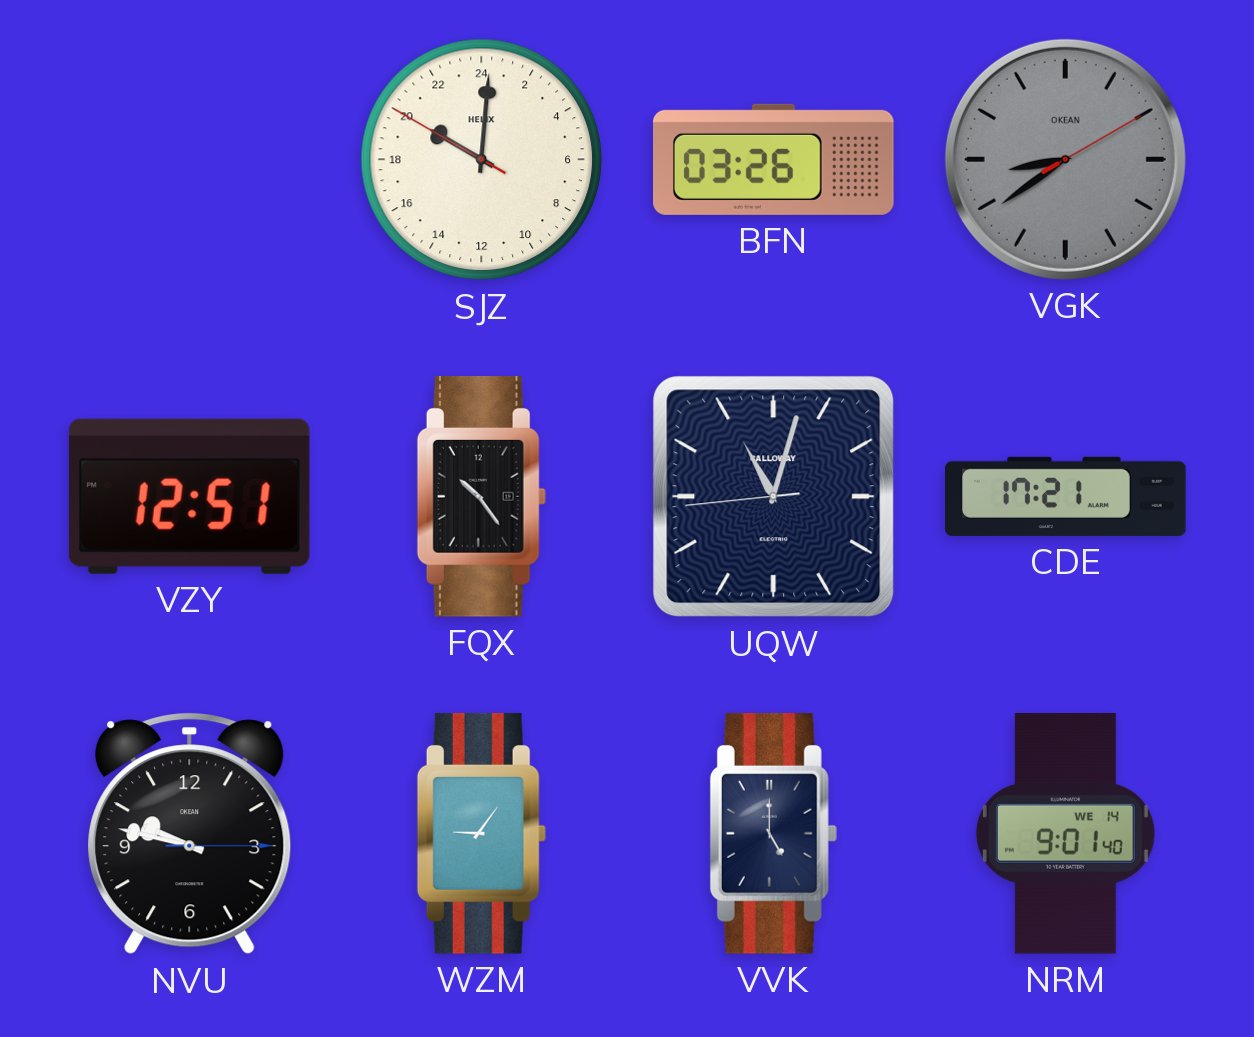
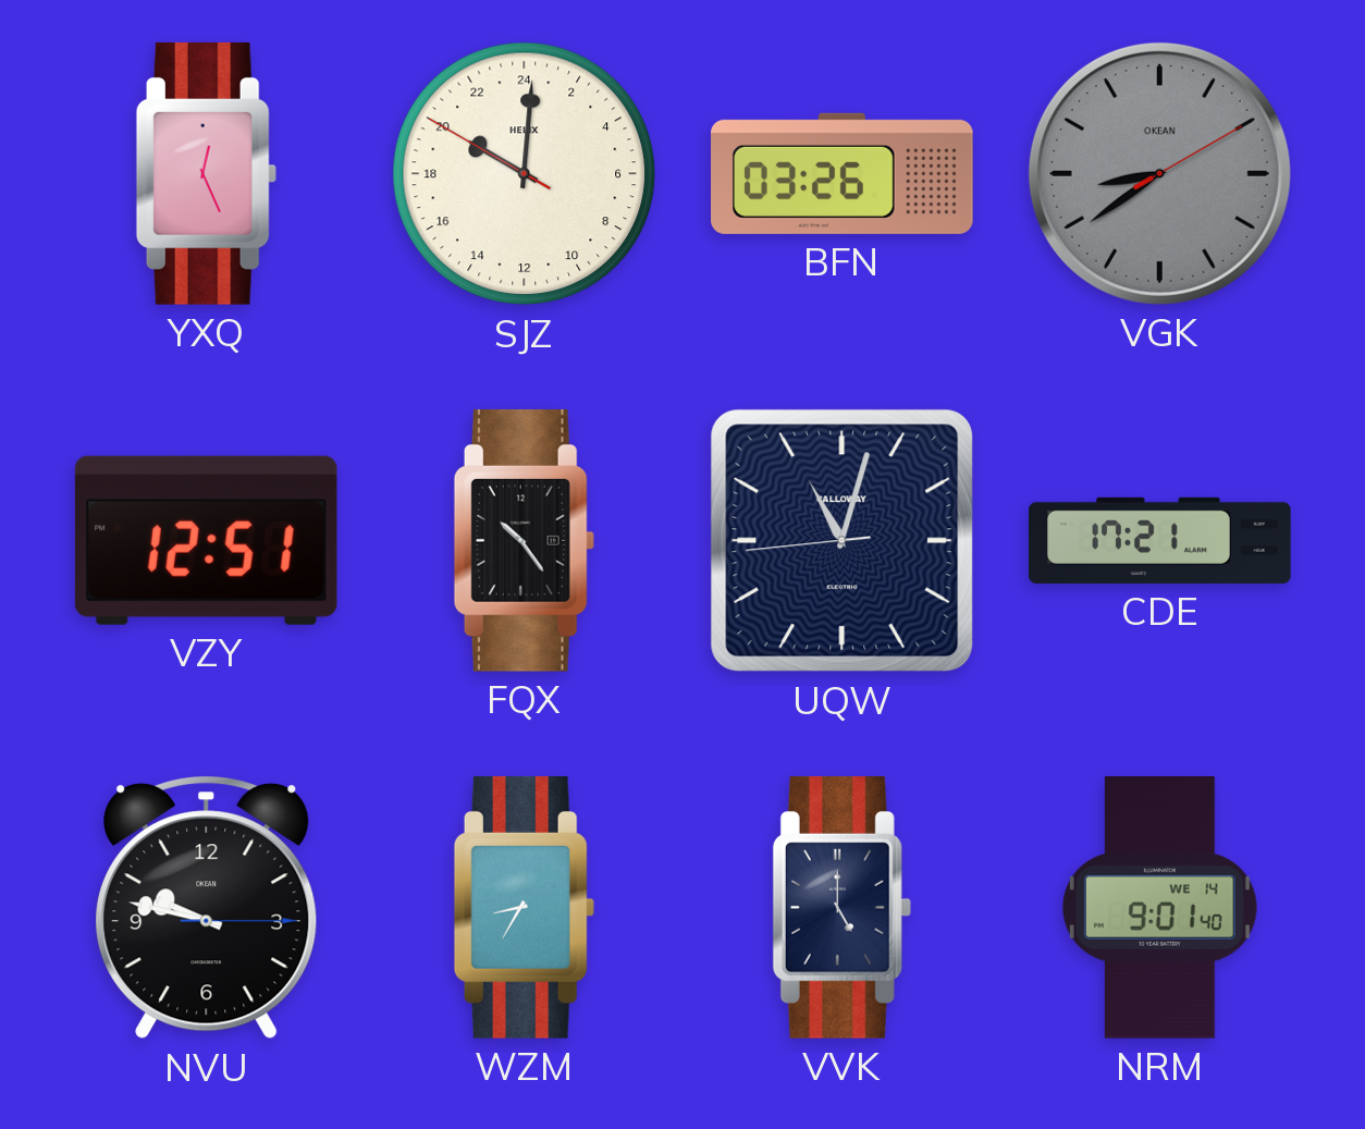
YXQ: none -> 12:26 (206, 174)
WZM: 9:06 -> 8:35 (524, 908)
